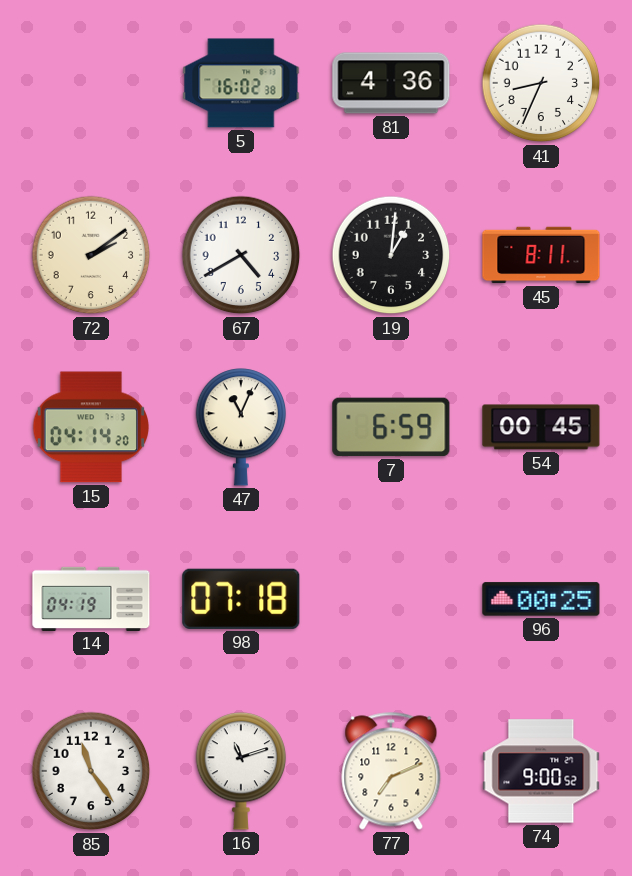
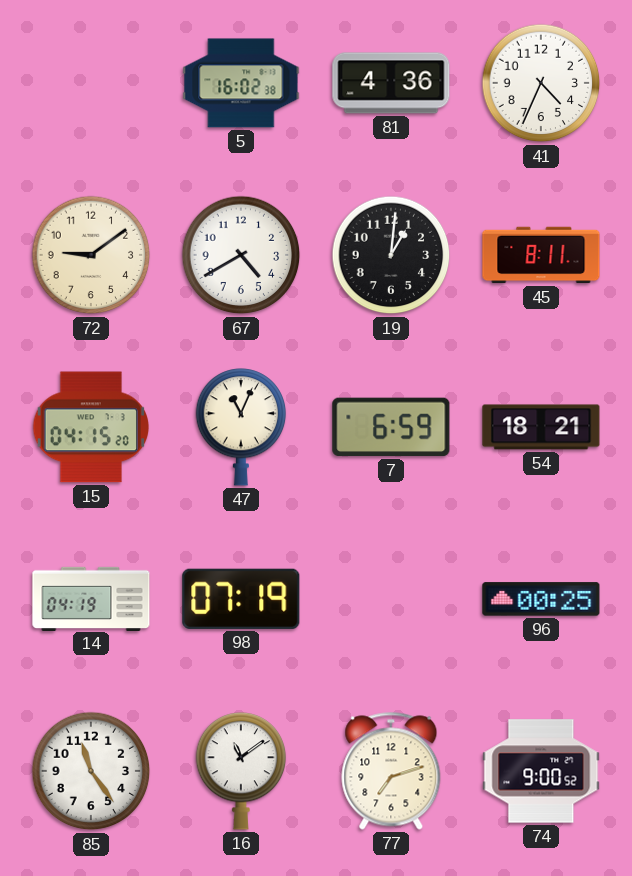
41: 8:34 -> 4:34 (541, 83)
72: 2:09 -> 9:09 (91, 255)
15: 04:14 -> 04:15 (90, 427)
54: 00:45 -> 18:21 (541, 427)
98: 07:18 -> 07:19 (241, 599)
16: 11:12 -> 11:09 (241, 771)
77: 7:11 -> 7:12 (391, 771)
